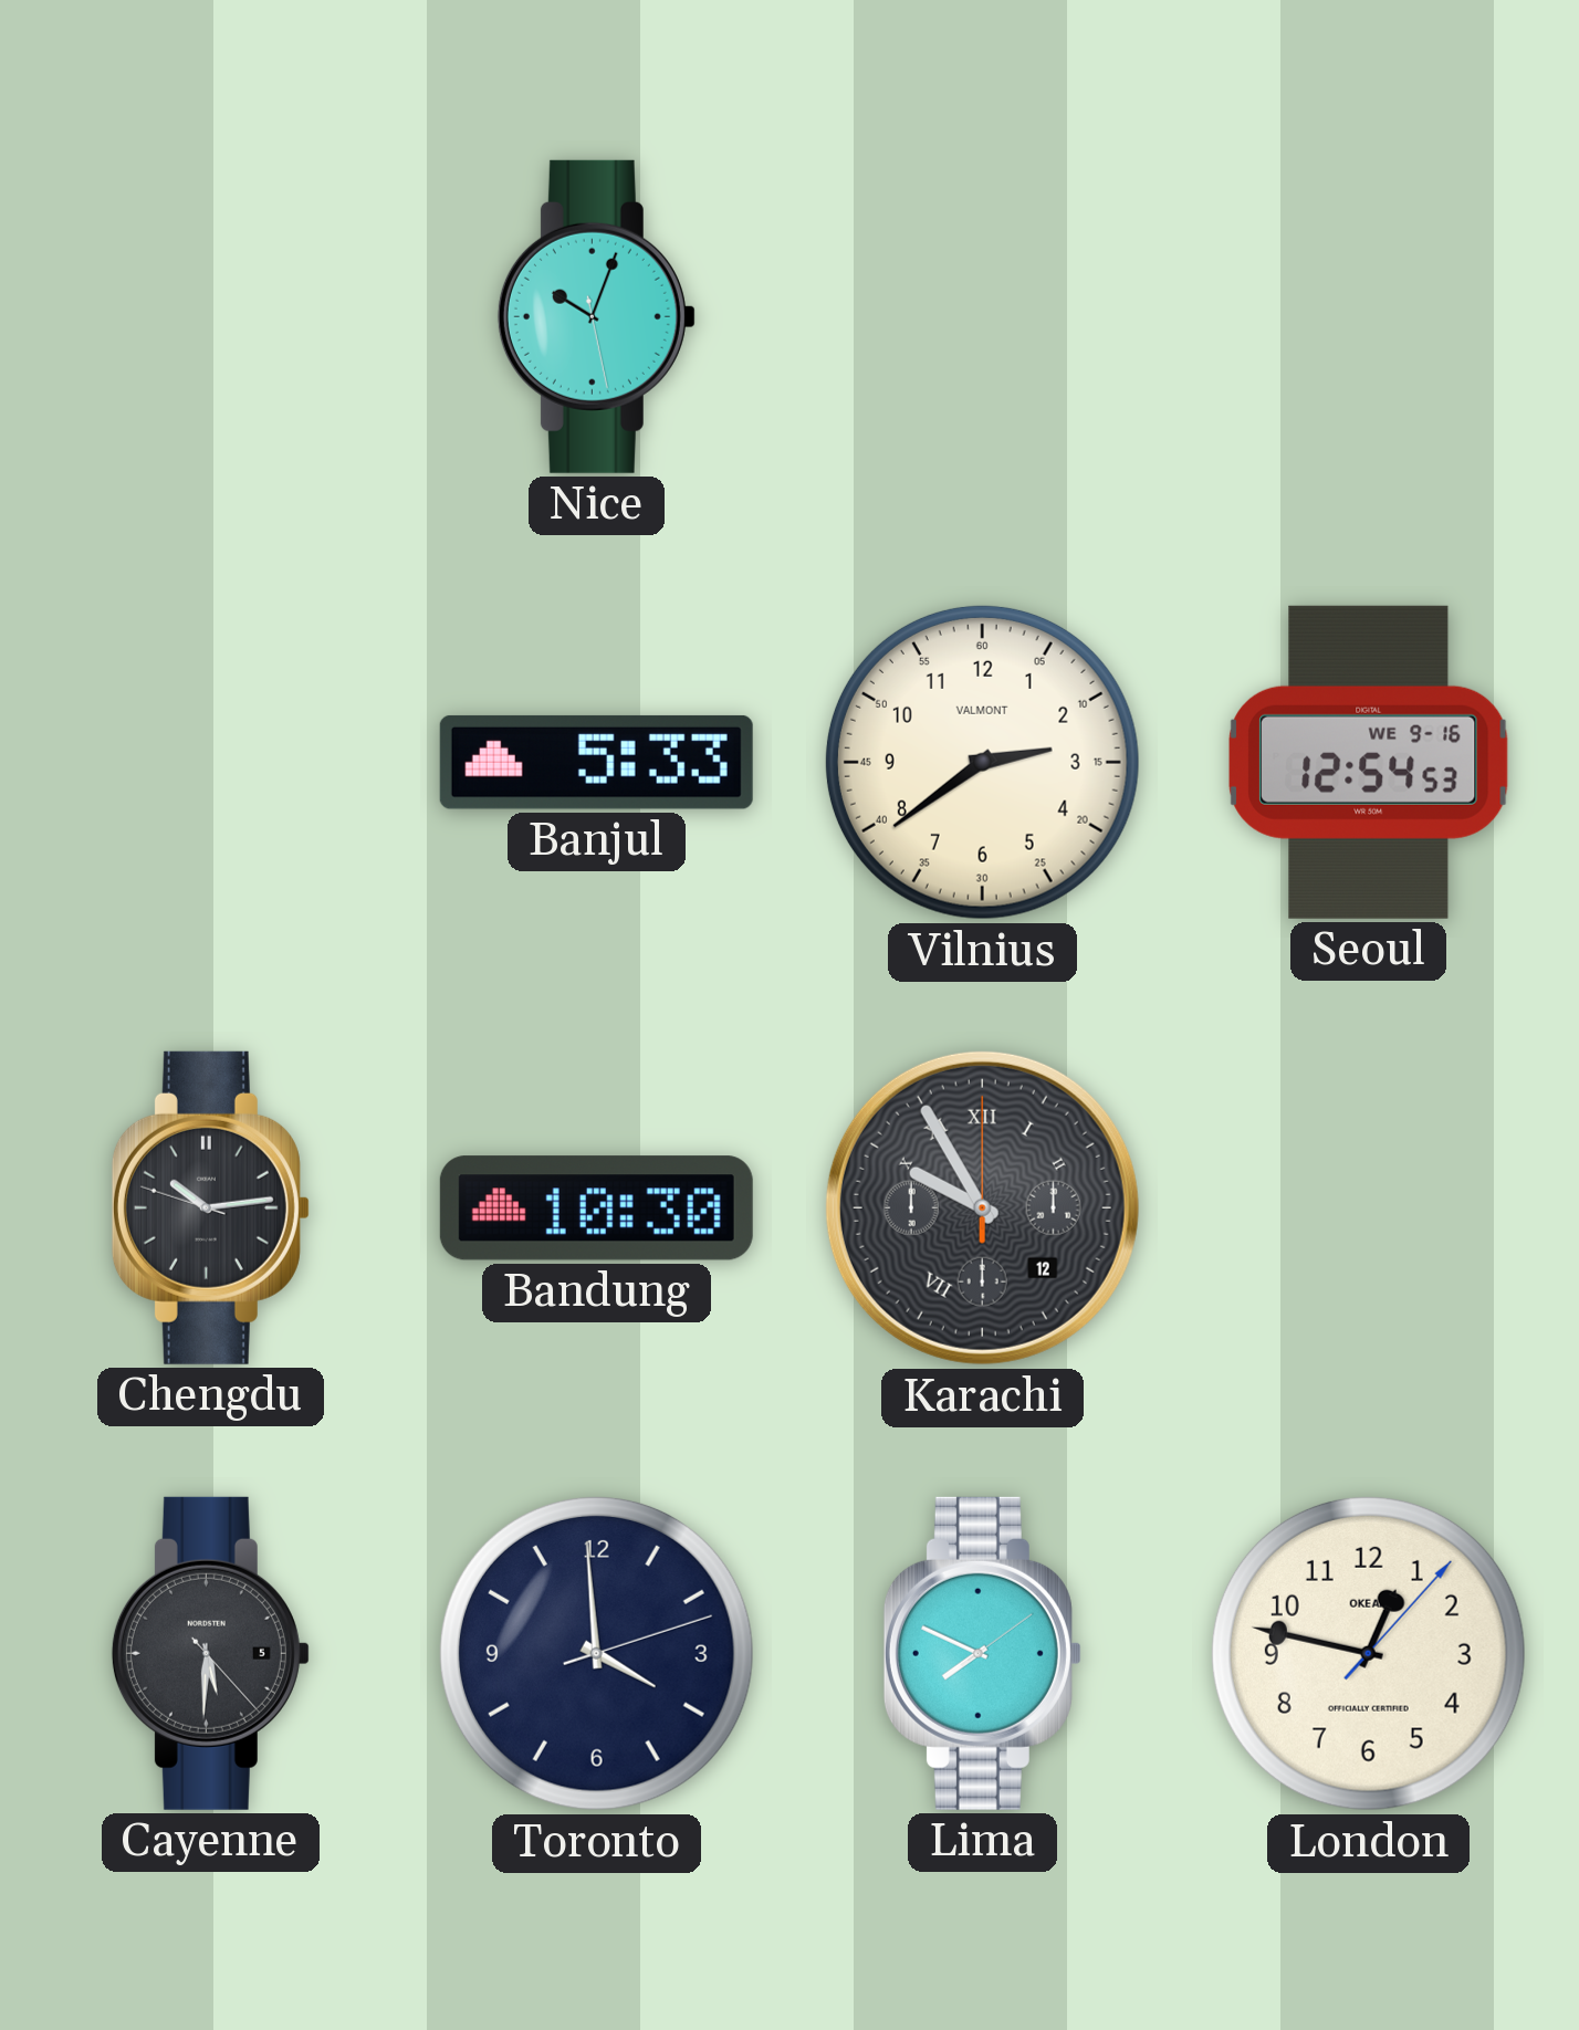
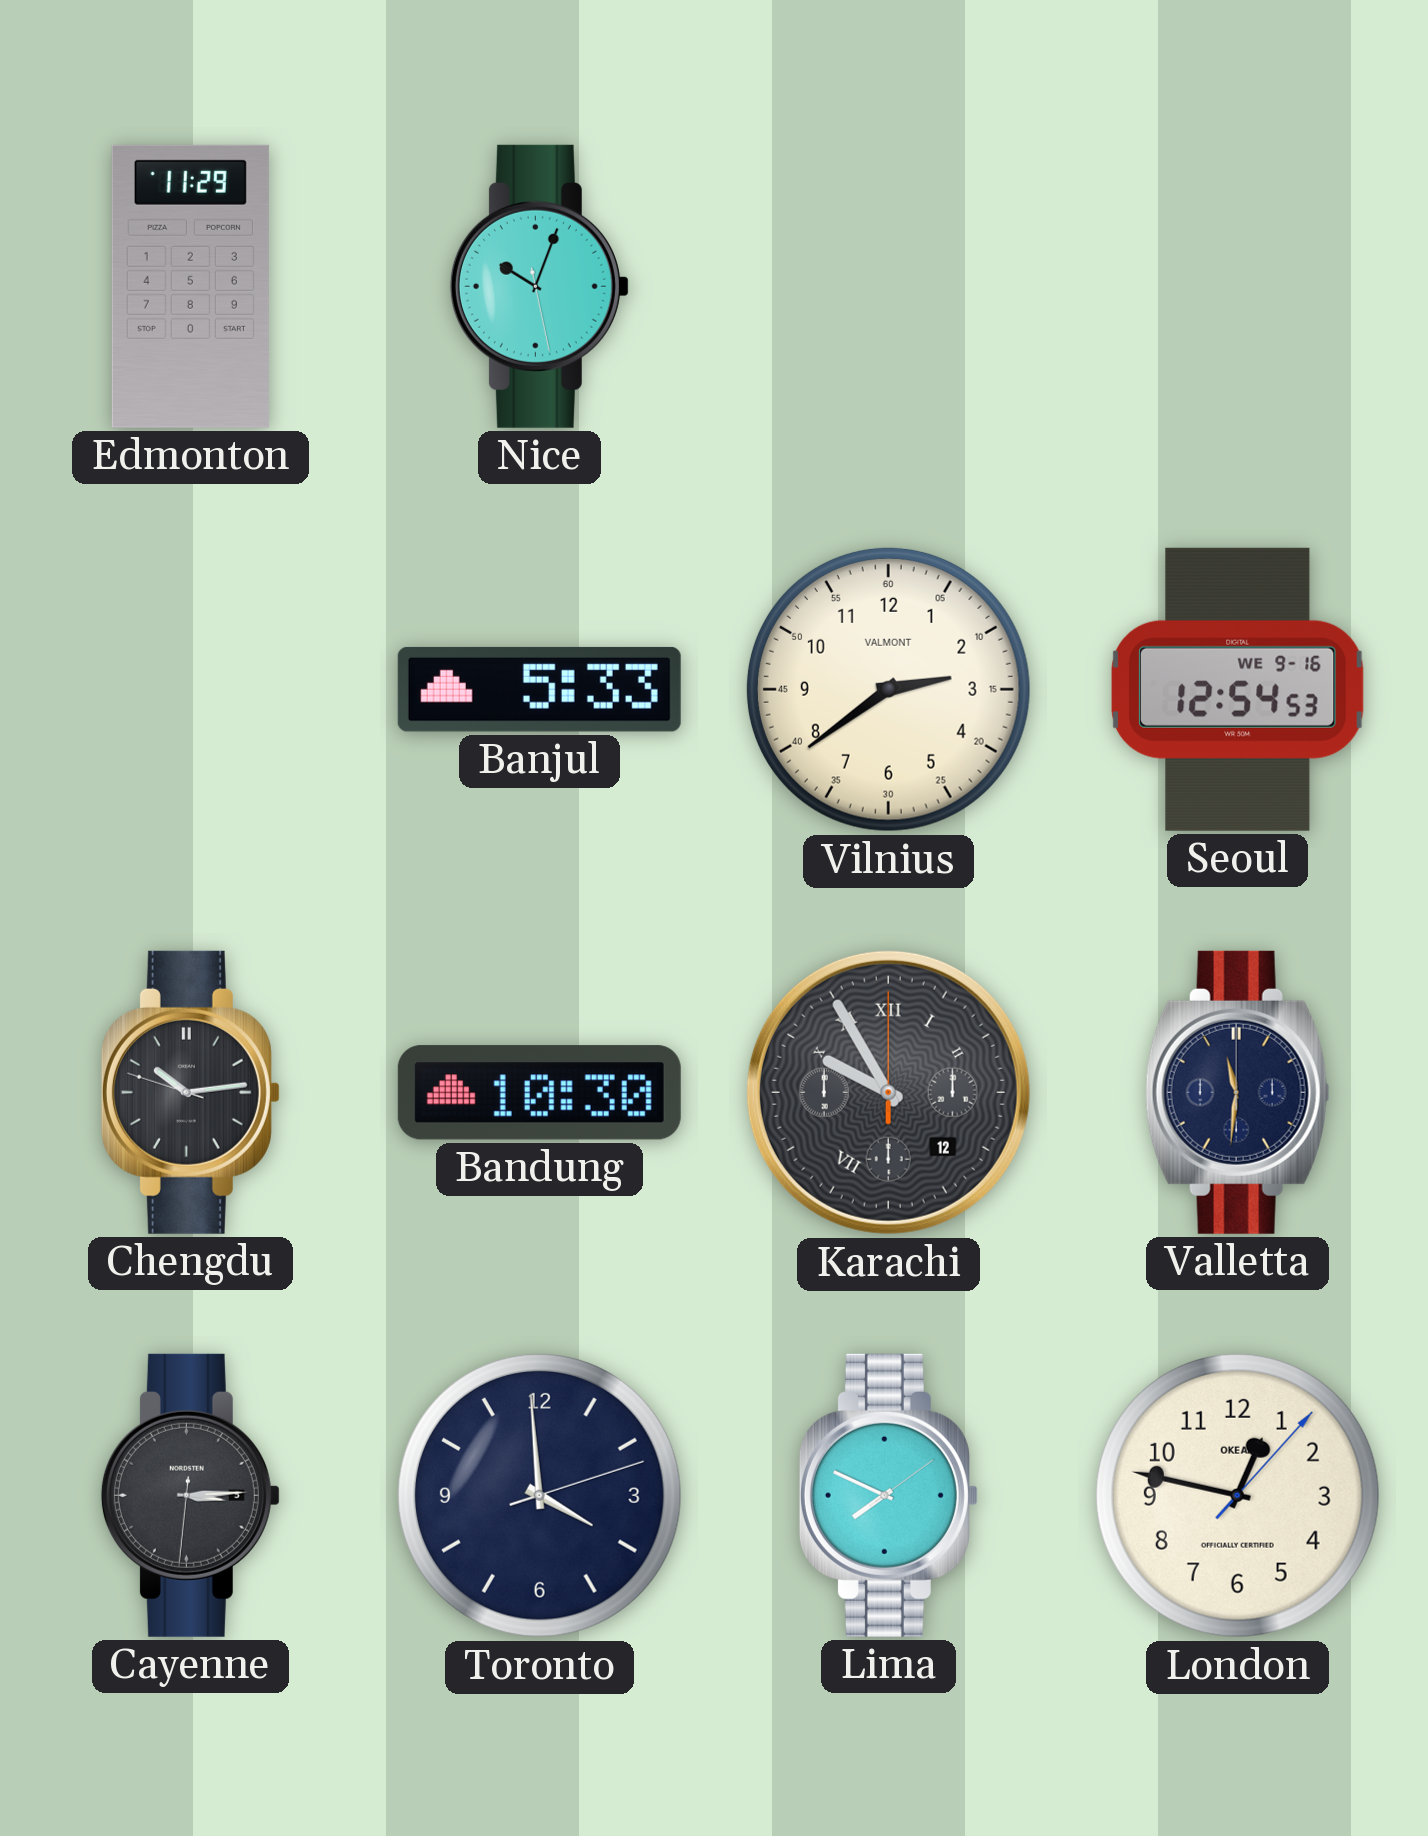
Edmonton: none -> 11:29 (190, 286)
Valletta: none -> 11:31 (1237, 1092)
Cayenne: 5:30 -> 3:14 (190, 1495)
